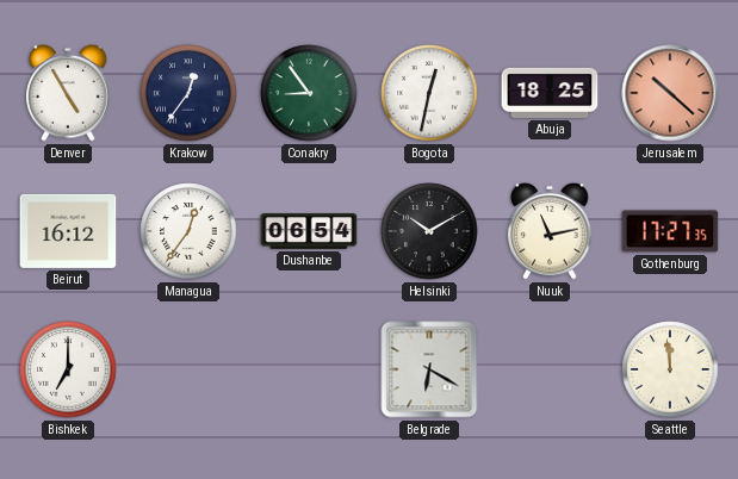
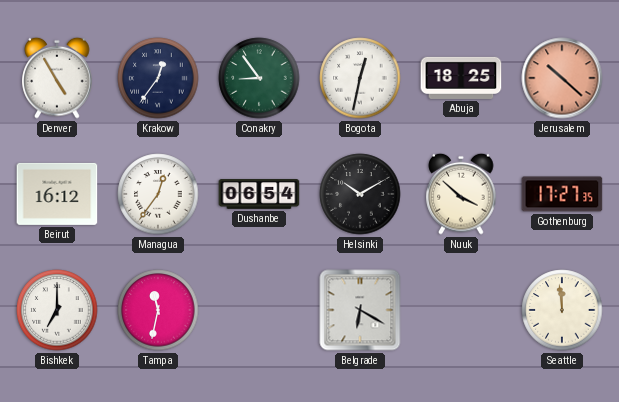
Nuuk: 11:13 -> 3:52 (461, 194)
Tampa: none -> 11:32 (158, 310)
